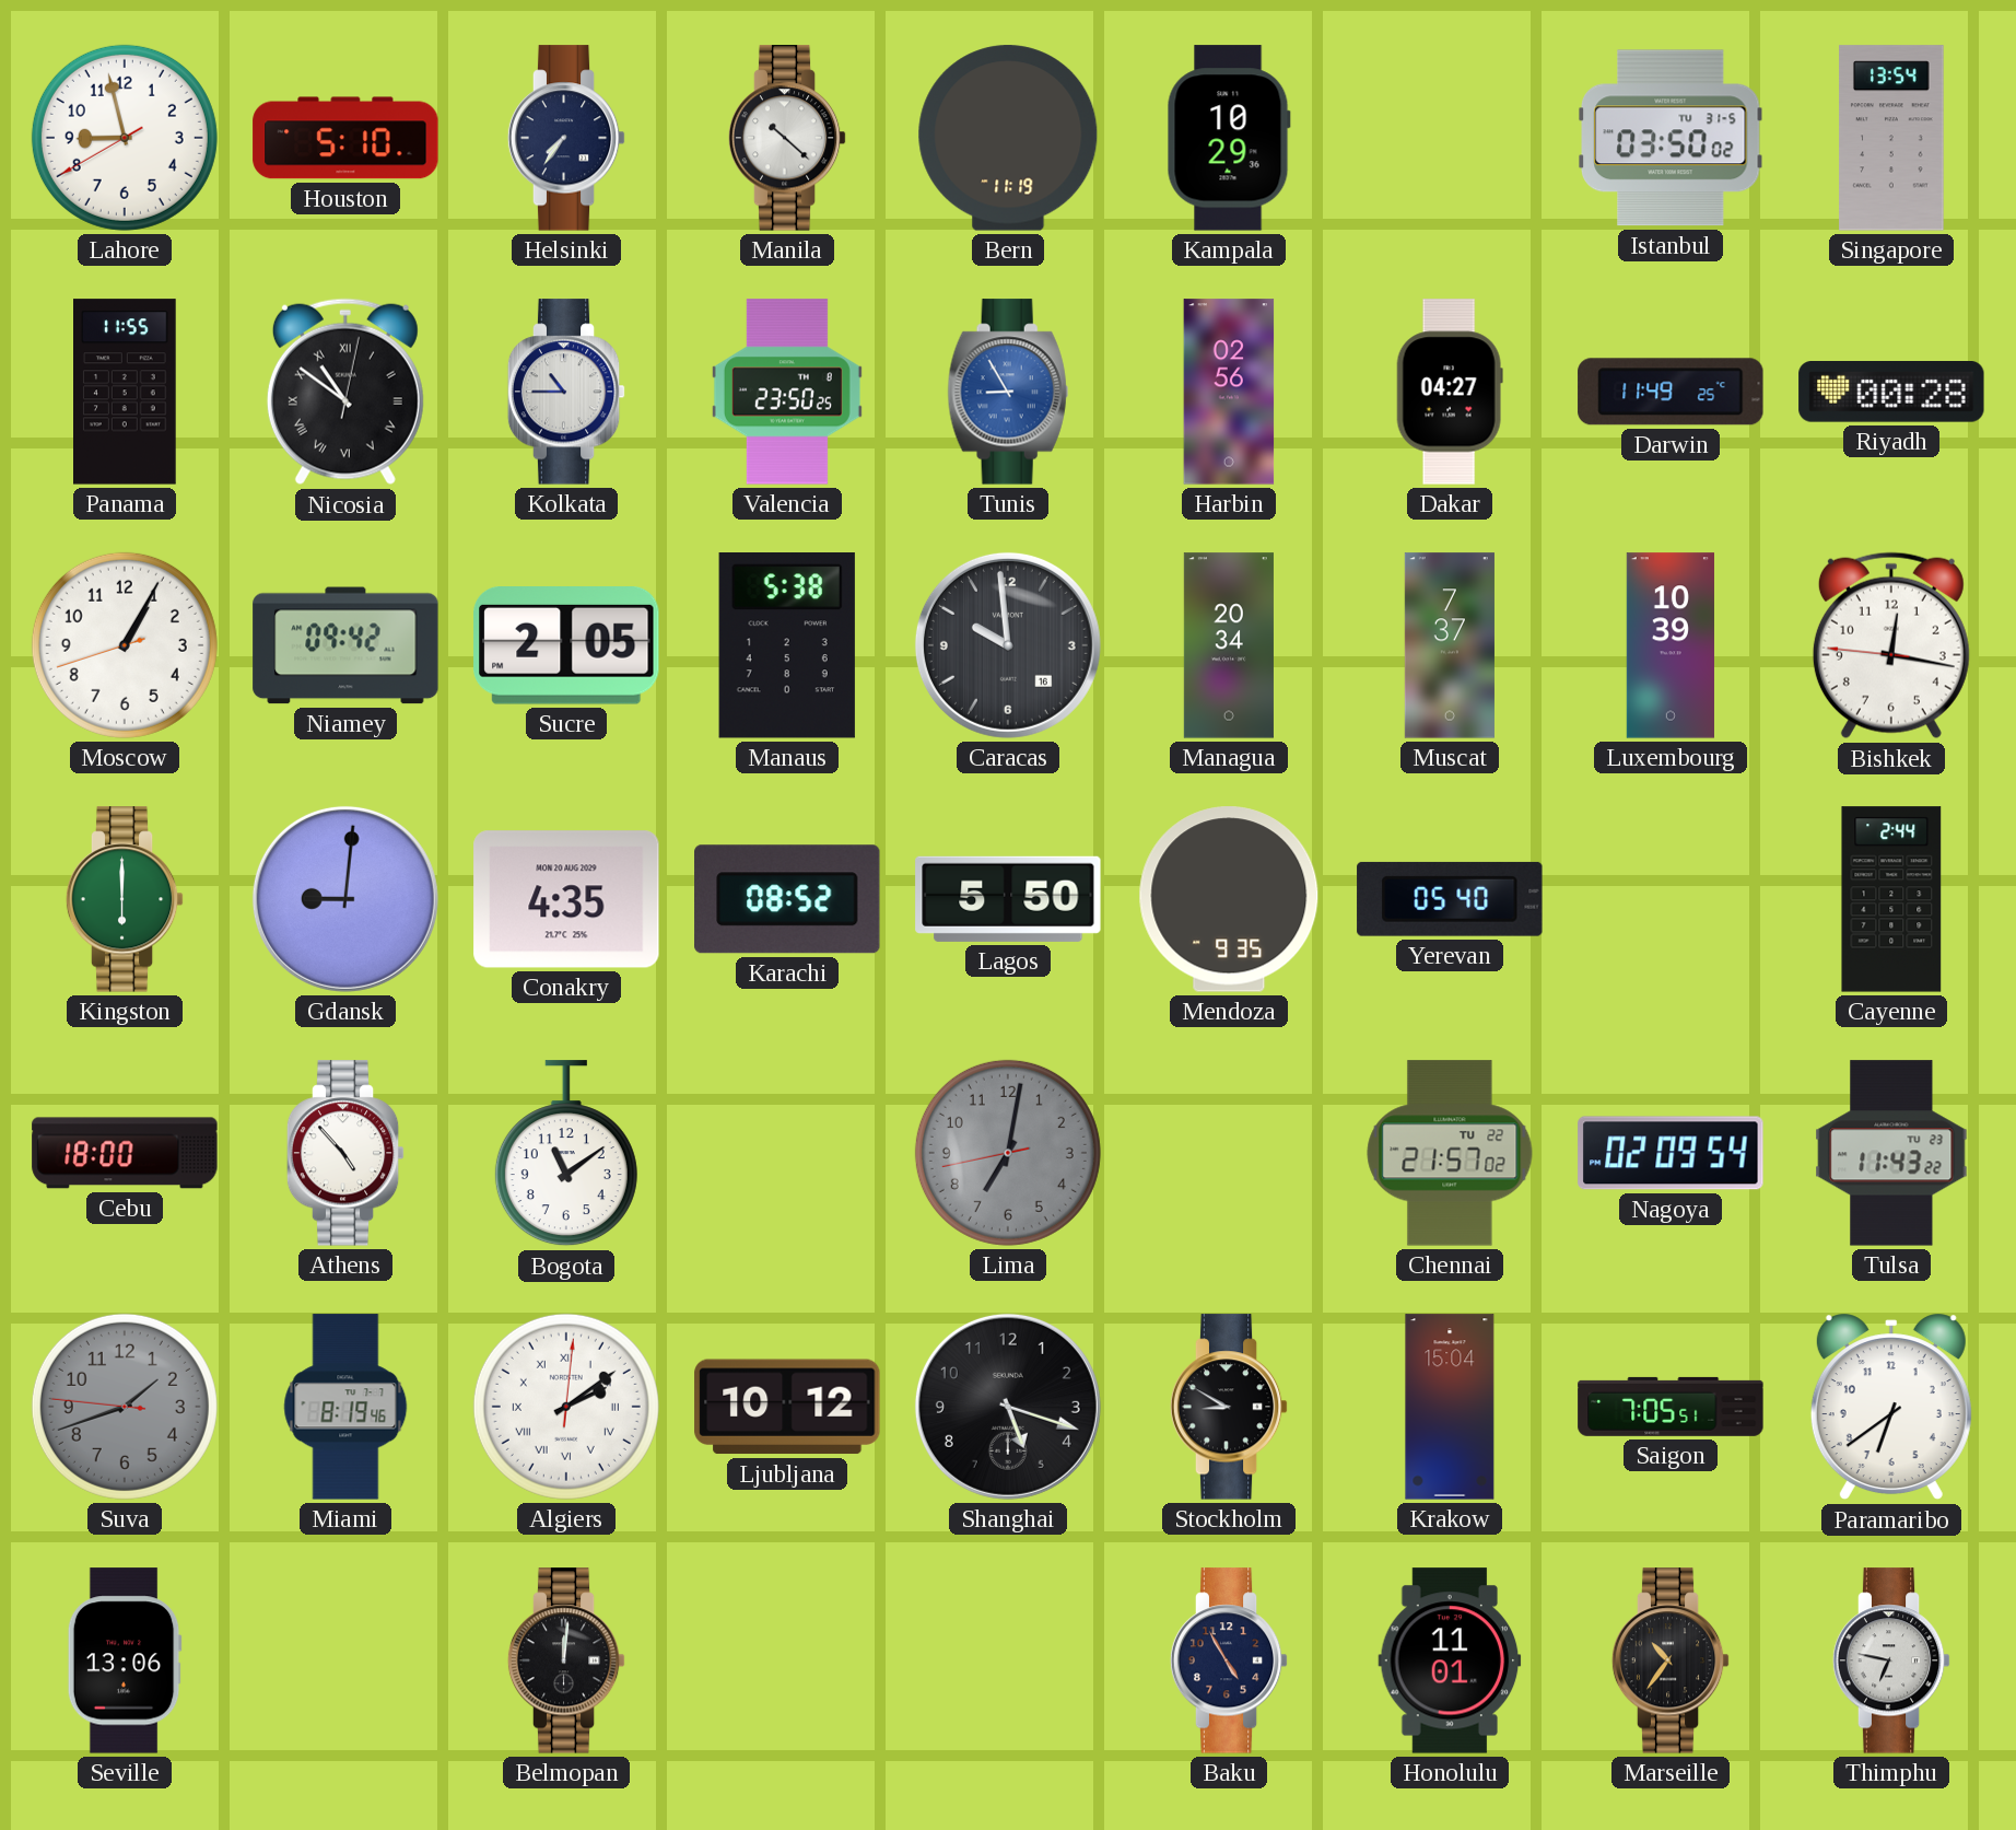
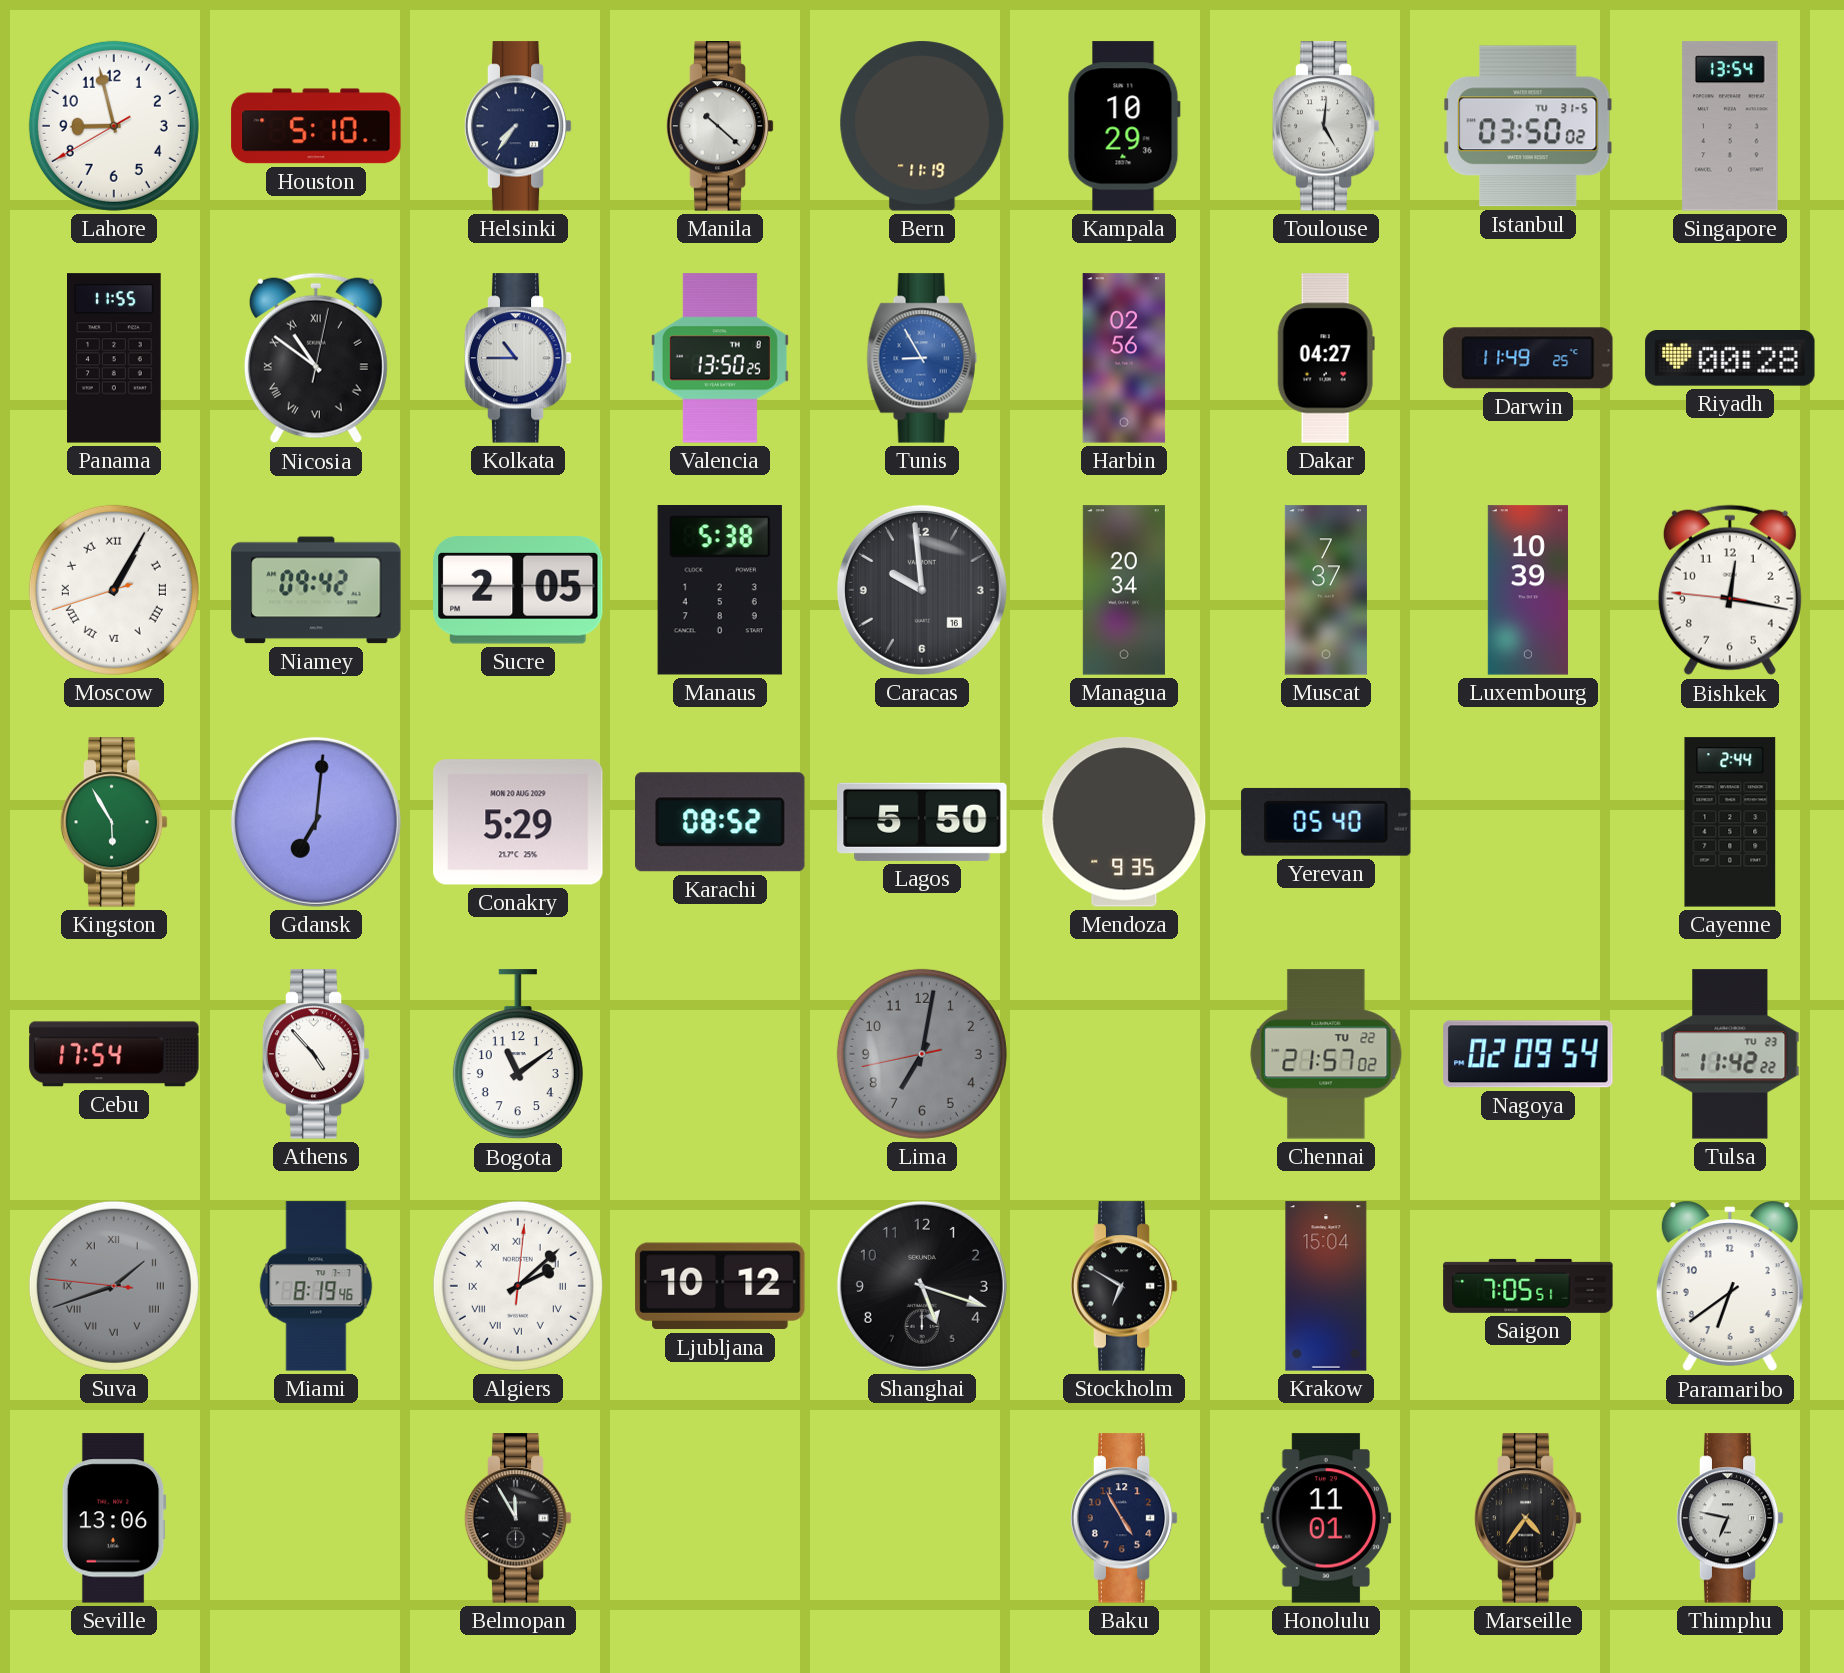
Toulouse: none -> 5:01 (1326, 126)
Valencia: 23:50 -> 13:50 (720, 358)
Moscow numerals: Arabic -> Roman (114, 590)
Kingston: 6:00 -> 5:55 (114, 822)
Gdansk: 9:01 -> 7:01 (316, 822)
Conakry: 4:35 -> 5:29 (518, 822)
Cebu: 18:00 -> 17:54 (114, 1054)
Tulsa: 11:43 -> 11:42 (1730, 1054)
Suva numerals: Arabic -> Roman (114, 1286)
Algiers: 2:09 -> 2:08 (518, 1286)
Stockholm: 8:50 -> 6:50 (1124, 1286)
Belmopan: 12:01 -> 11:55 (518, 1518)
Marseille: 10:36 -> 4:36 (1528, 1518)
